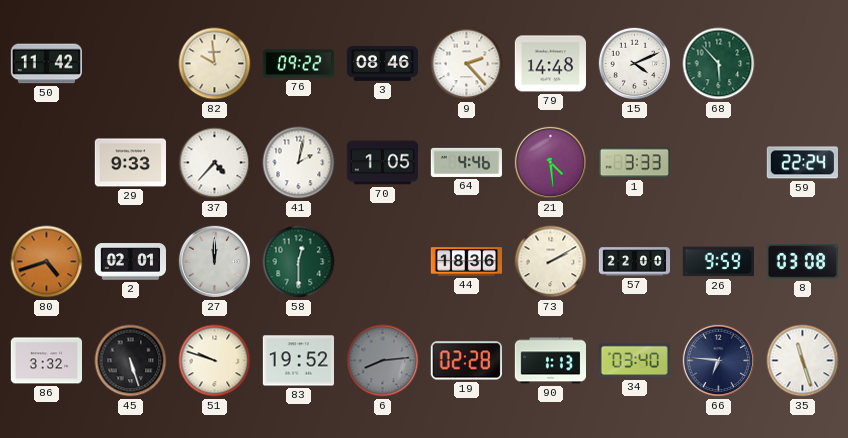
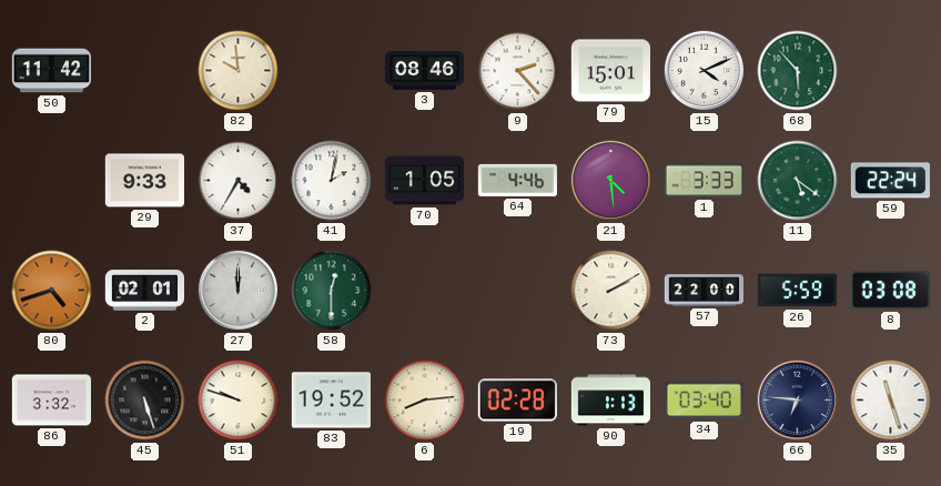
76: 09:22 -> none (298, 64)
79: 14:48 -> 15:01 (610, 71)
37: 4:37 -> 4:35 (239, 181)
11: none -> 5:21 (798, 181)
44: 18:36 -> none (467, 262)
26: 9:59 -> 5:59 (797, 291)
6 dial: grey -> cream (425, 401)
